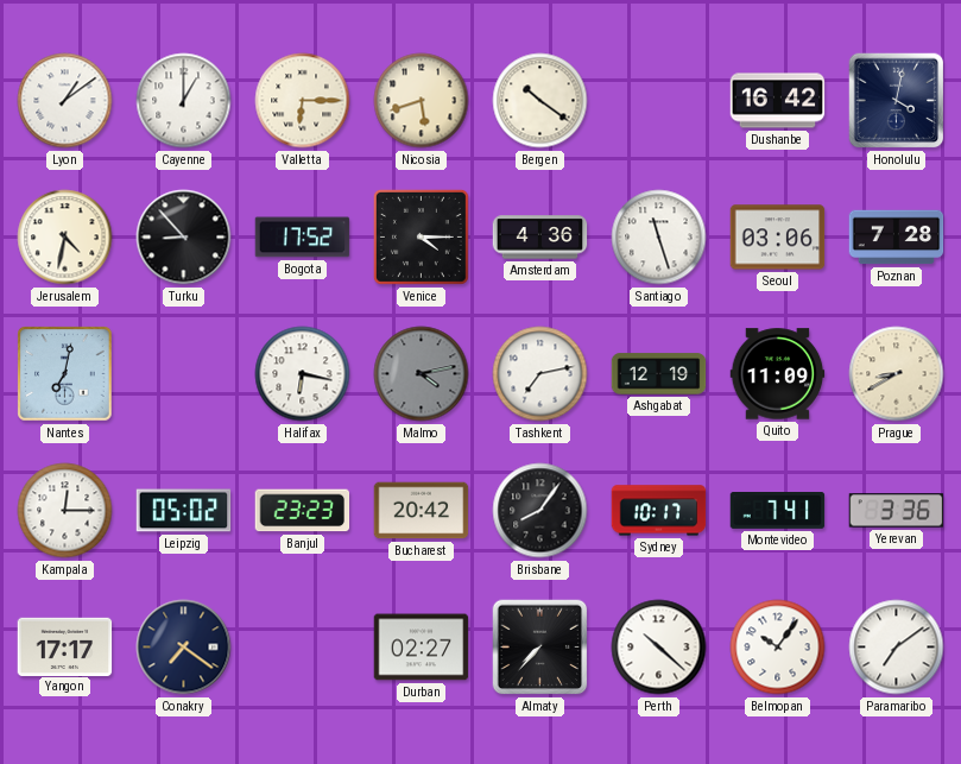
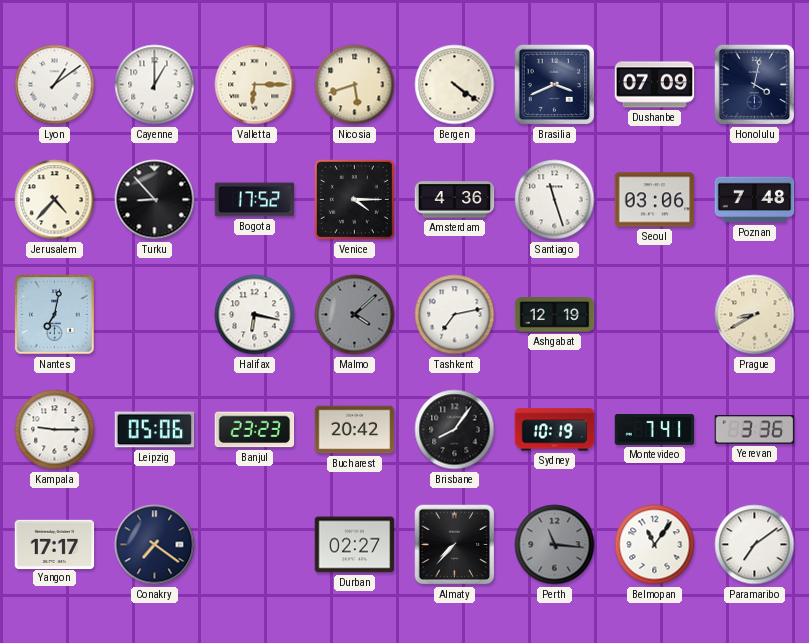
Bergen: 10:21 -> 4:21 (455, 85)
Brasilia: none -> 3:41 (555, 85)
Dushanbe: 16:42 -> 07:09 (655, 85)
Jerusalem: 4:32 -> 4:37 (55, 200)
Poznan: 7:28 -> 7:48 (755, 200)
Malmo: 4:13 -> 4:08 (355, 315)
Quito: 11:09 -> none (778, 374)
Kampala: 12:15 -> 9:15 (55, 430)
Leipzig: 05:02 -> 05:06 (155, 430)
Sydney: 10:17 -> 10:19 (555, 430)
Perth: 10:22 -> 11:16 (555, 545)
Perth dial: white -> grey (555, 545)
Belmopan: 10:06 -> 11:06 (655, 545)
